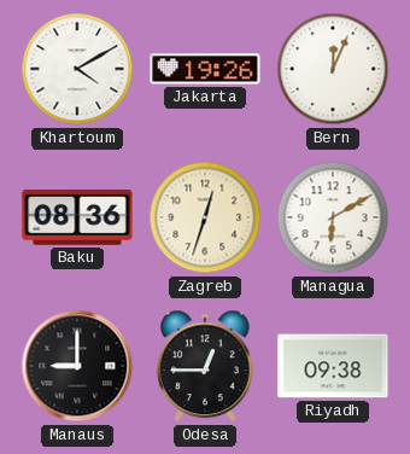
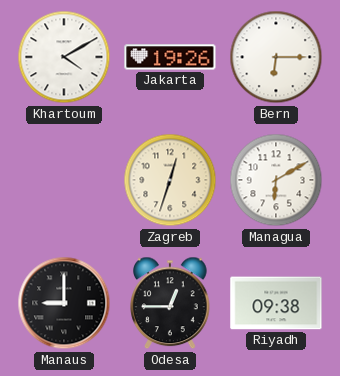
Bern: 12:04 -> 6:15 (276, 57)
Baku: 08:36 -> none (77, 219)
